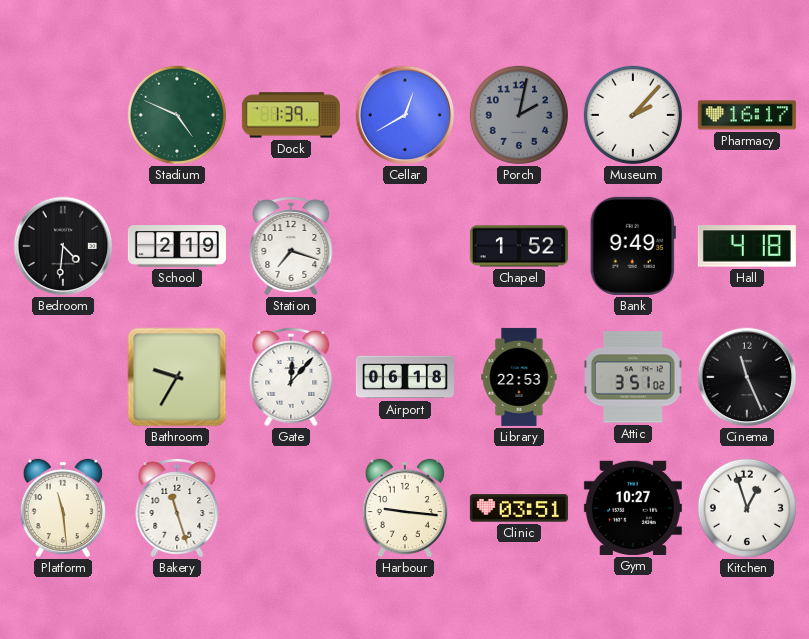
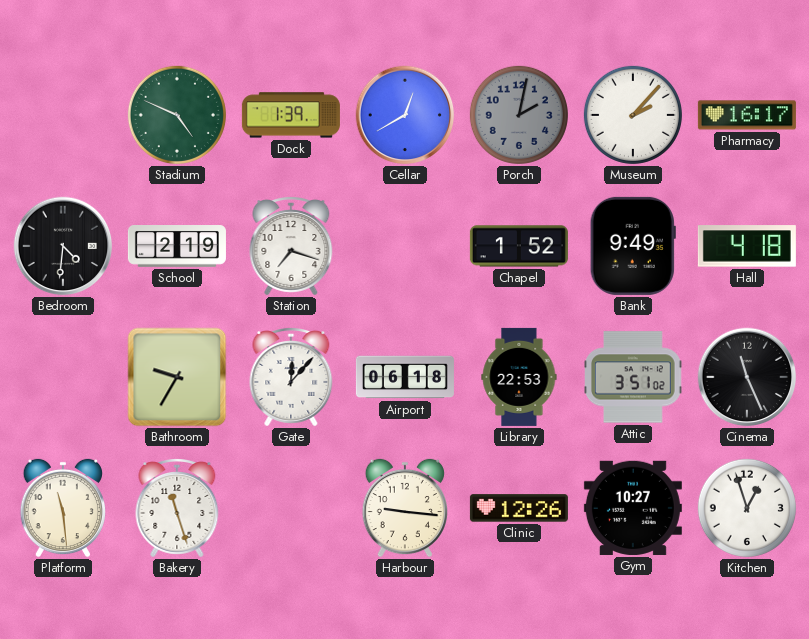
Clinic: 03:51 -> 12:26 (519, 508)
